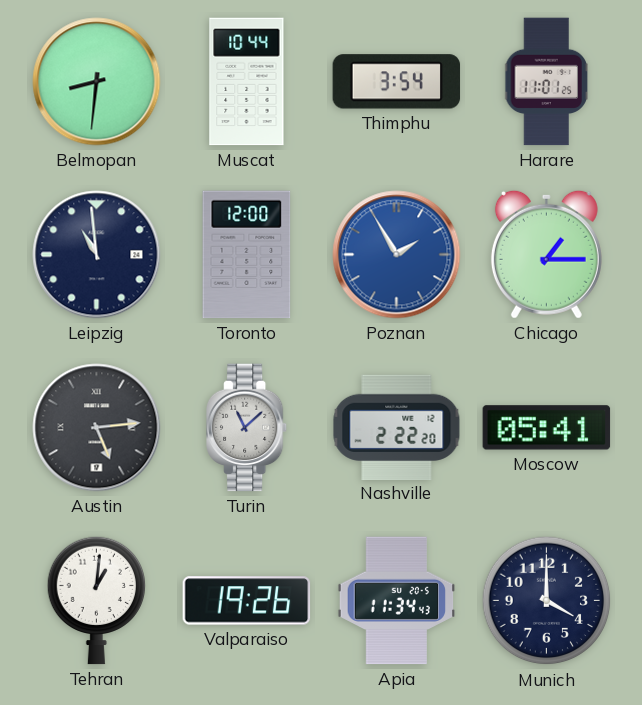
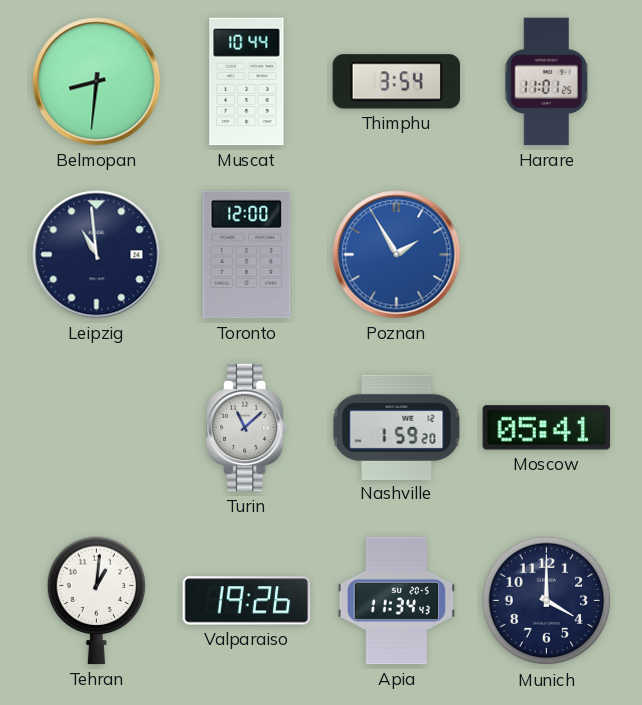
Chicago: 1:15 -> none (546, 254)
Austin: 5:14 -> none (97, 428)
Nashville: 2:22 -> 1:59 (397, 427)
